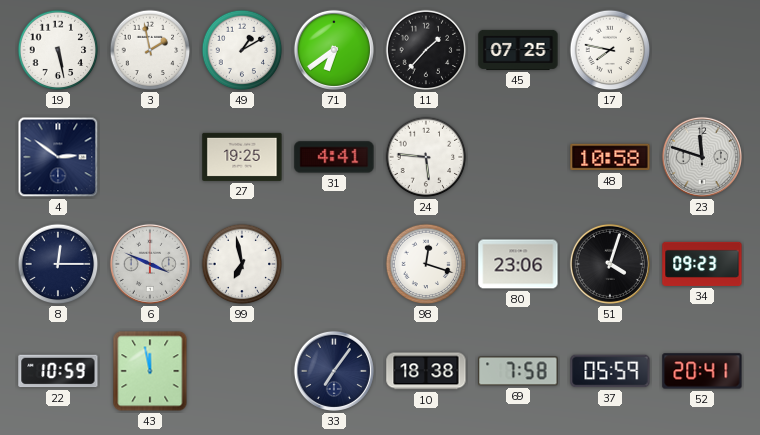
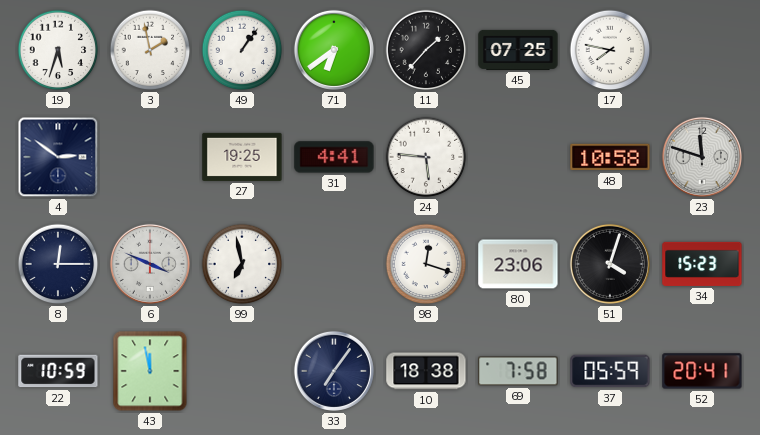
19: 5:28 -> 5:33 (58, 50)
49: 1:10 -> 1:06 (242, 50)
34: 09:23 -> 15:23 (702, 264)
